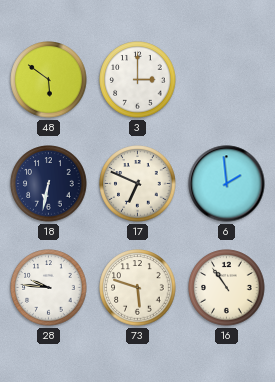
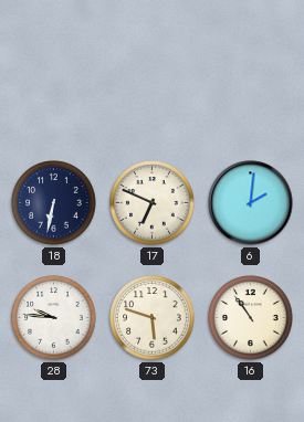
48: 5:51 -> none (49, 80)
3: 3:00 -> none (138, 80)
6: 1:59 -> 2:01 (251, 203)
